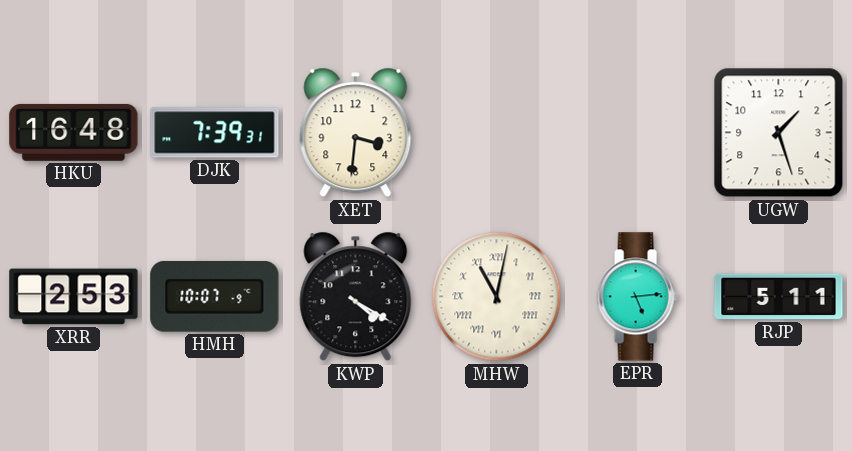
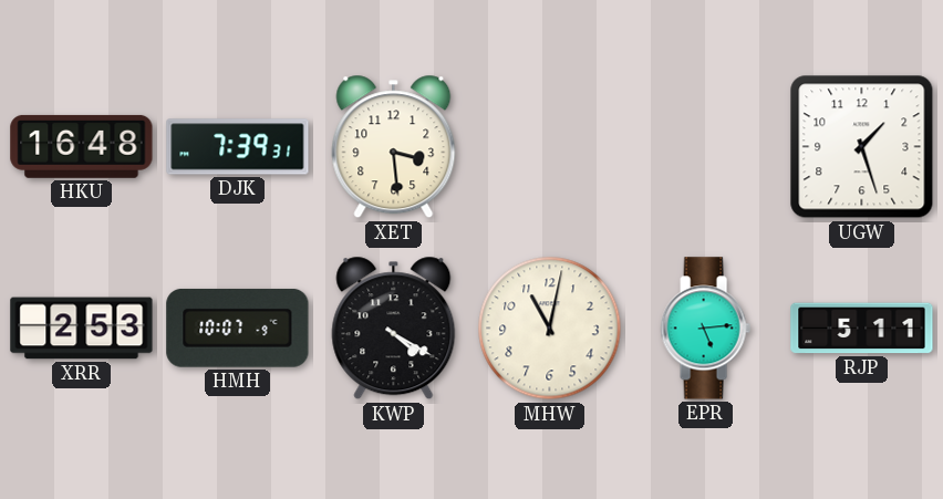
XET: 3:31 -> 3:29 (394, 147)
MHW numerals: Roman -> Arabic (550, 329)
